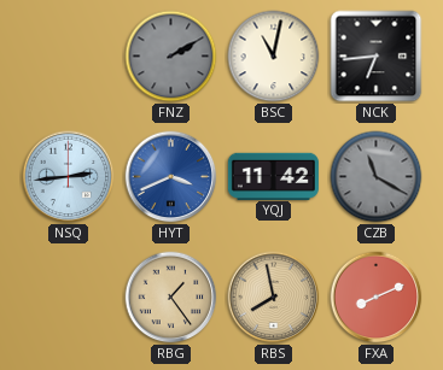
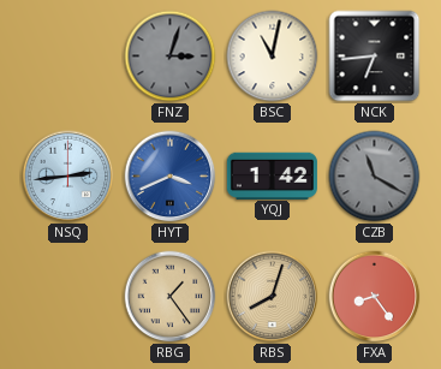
FNZ: 2:10 -> 3:03 (171, 56)
YQJ: 11:42 -> 1:42 (272, 175)
RBS: 7:58 -> 8:03 (273, 297)
FXA: 8:11 -> 8:24 (375, 297)
